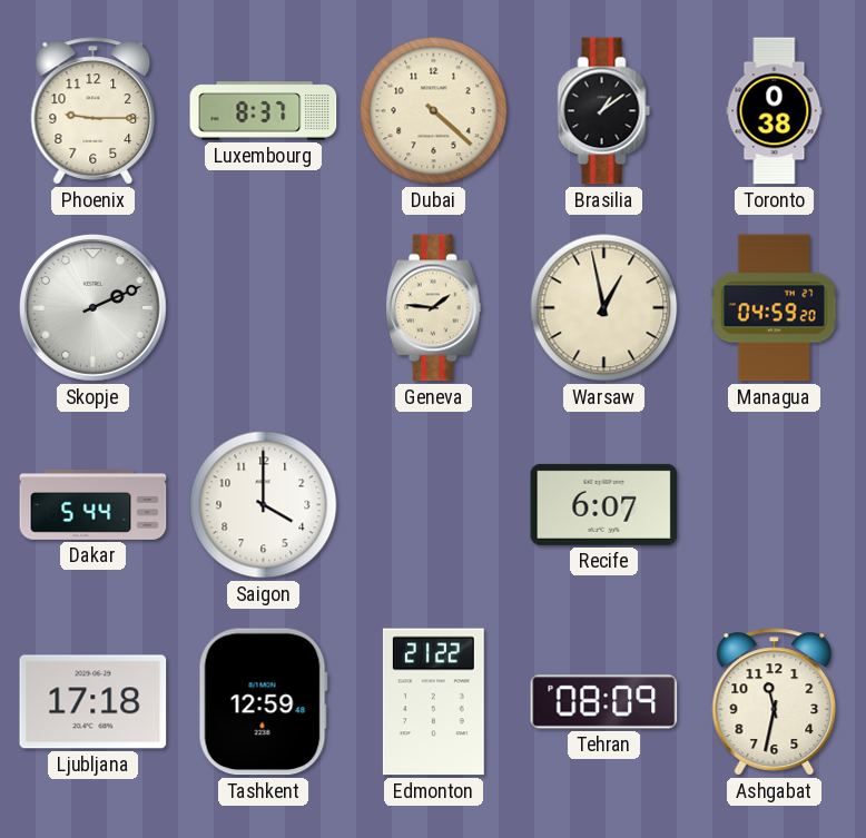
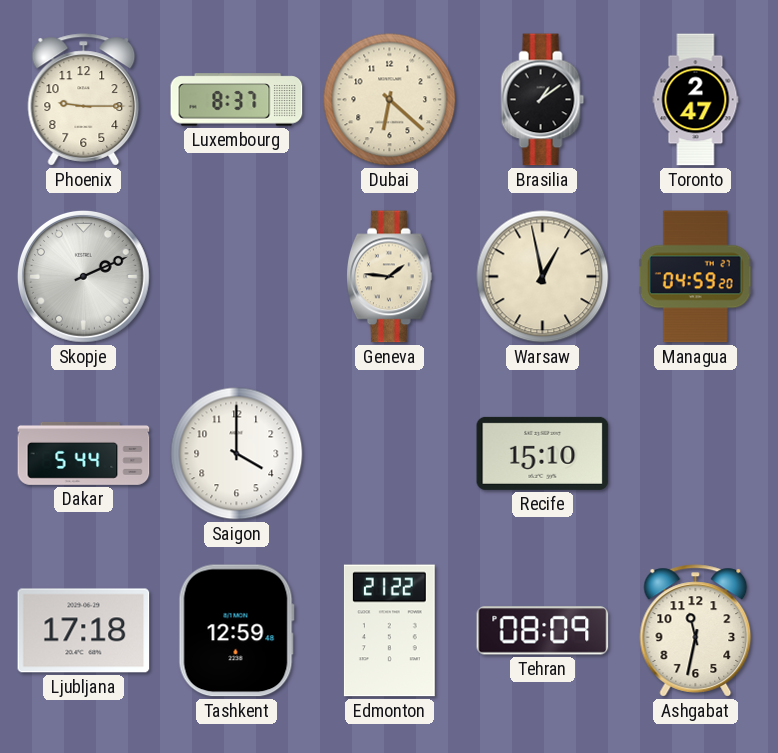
Dubai: 4:22 -> 6:22 (390, 100)
Toronto: 0:38 -> 2:47 (696, 100)
Recife: 6:07 -> 15:10 (543, 453)
